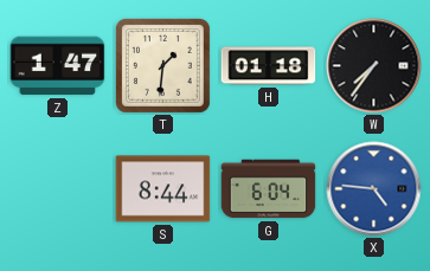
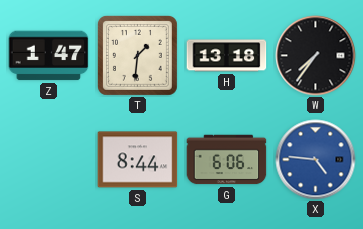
H: 01:18 -> 13:18 (227, 56)
G: 6:04 -> 6:06 (227, 160)
